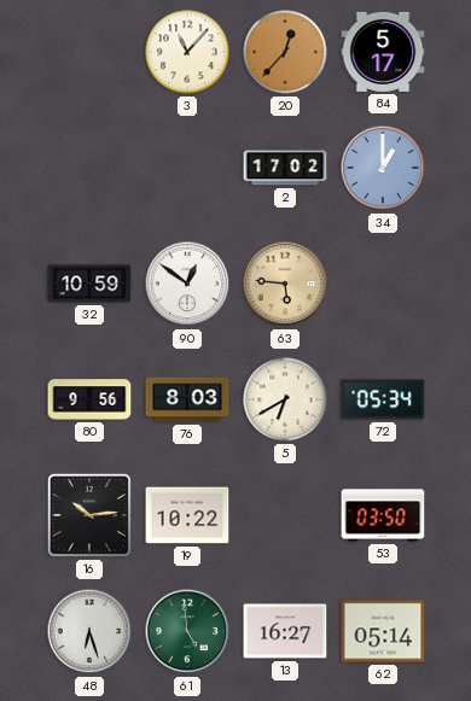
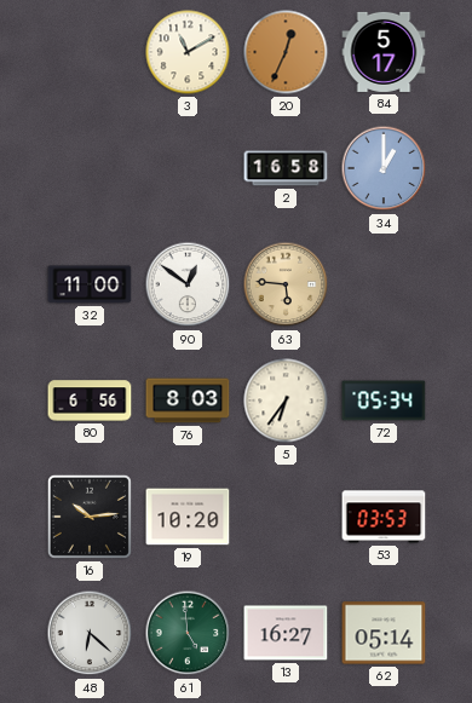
3: 11:07 -> 11:10 (188, 52)
20: 12:37 -> 12:34 (286, 52)
2: 17:02 -> 16:58 (286, 168)
32: 10:59 -> 11:00 (90, 284)
80: 9:56 -> 6:56 (90, 401)
5: 6:40 -> 6:36 (286, 401)
19: 10:22 -> 10:20 (188, 517)
53: 03:50 -> 03:53 (384, 517)
48: 6:27 -> 6:22 (90, 633)
